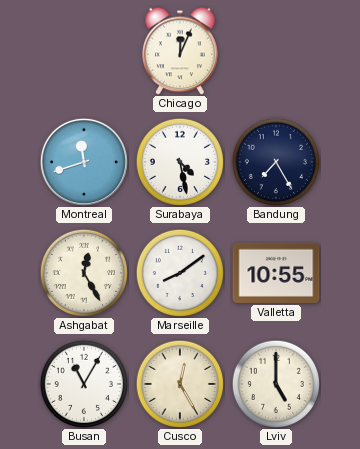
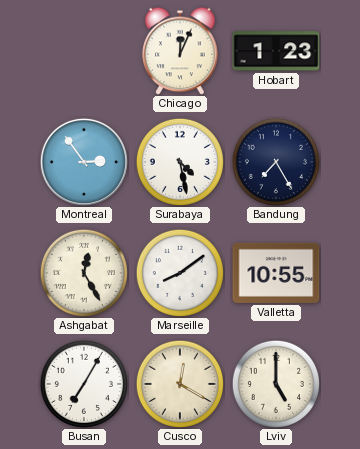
Hobart: none -> 1:23 (276, 51)
Montreal: 11:42 -> 2:54 (84, 162)
Busan: 11:05 -> 7:05 (84, 384)
Cusco: 12:25 -> 12:20 (180, 384)
